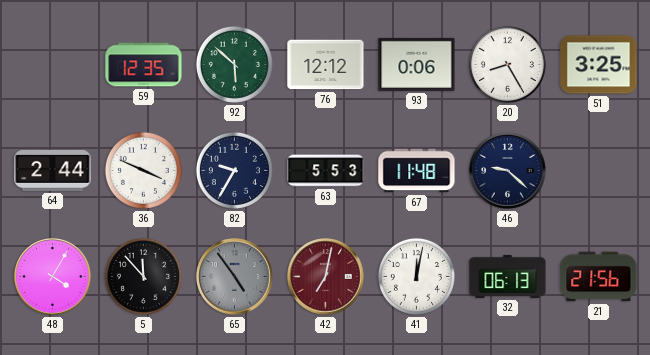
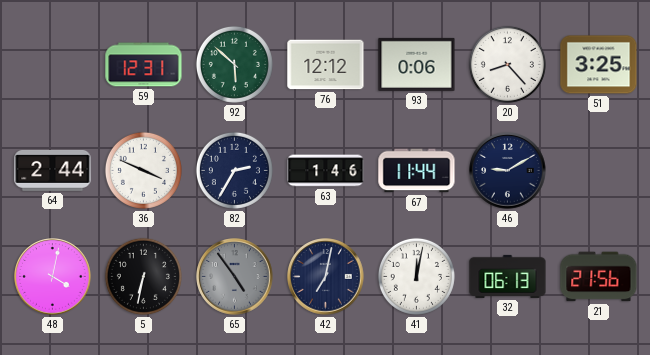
59: 12:35 -> 12:31 (144, 65)
20: 8:25 -> 8:23 (507, 64)
82: 9:35 -> 2:35 (234, 170)
63: 5:53 -> 1:46 (326, 171)
67: 11:48 -> 11:44 (417, 171)
46: 9:22 -> 9:10 (508, 171)
48: 4:05 -> 4:02 (53, 277)
5: 11:53 -> 6:32 (143, 276)
42 dial: burgundy -> navy (326, 277)
